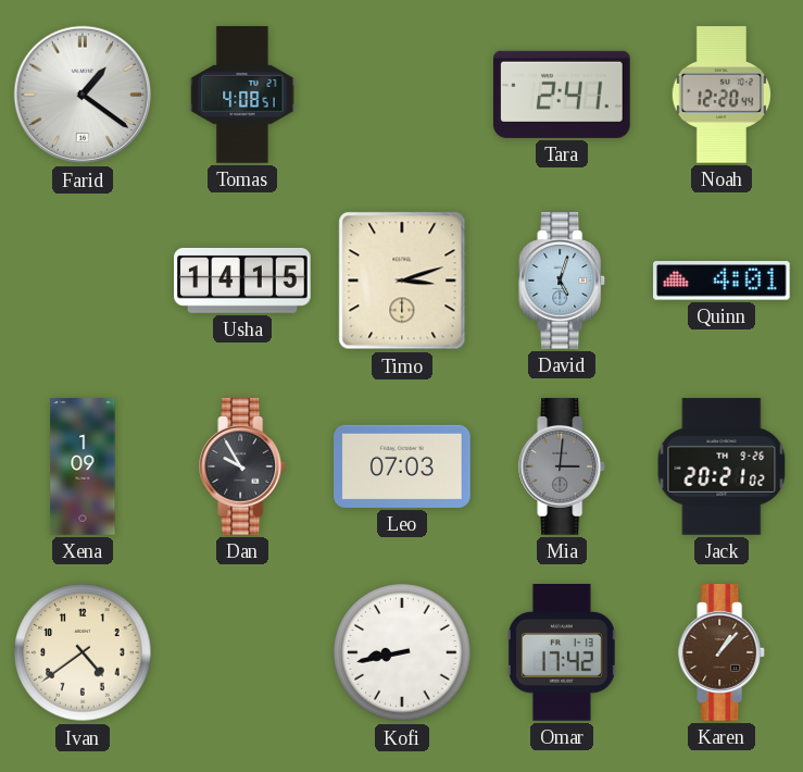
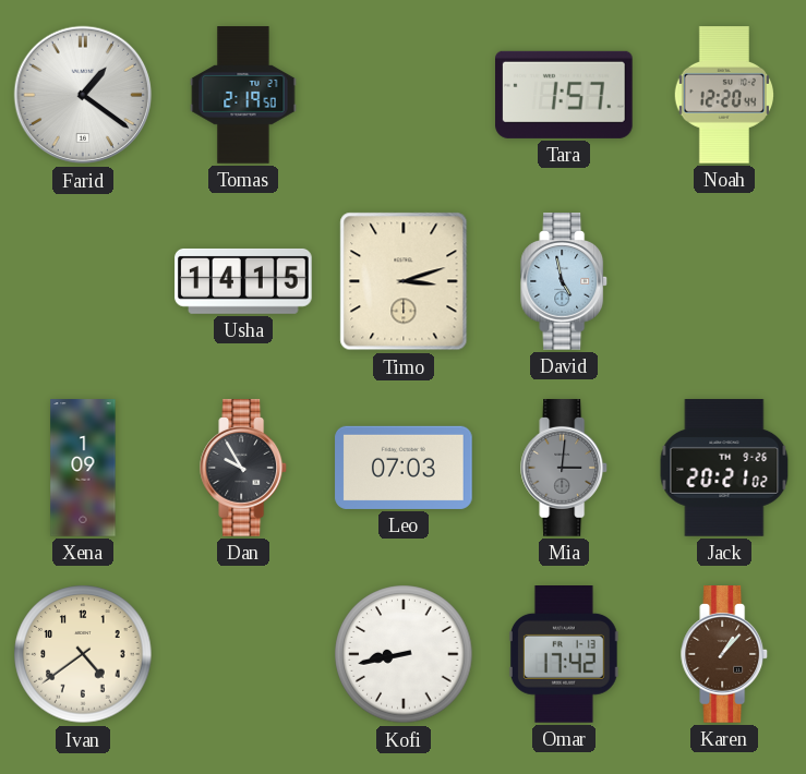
Tomas: 4:08 -> 2:19 (243, 95)
Tara: 2:41 -> 1:57 (565, 95)
David: 5:03 -> 4:58 (565, 281)
Quinn: 4:01 -> none (723, 281)
